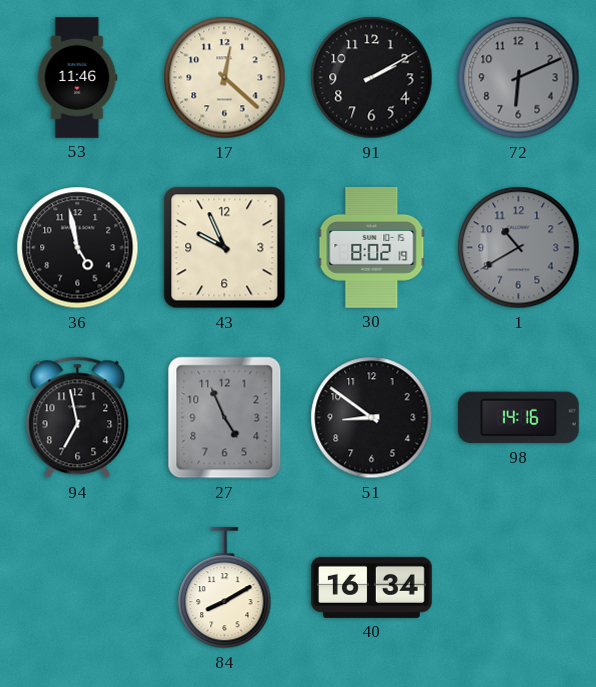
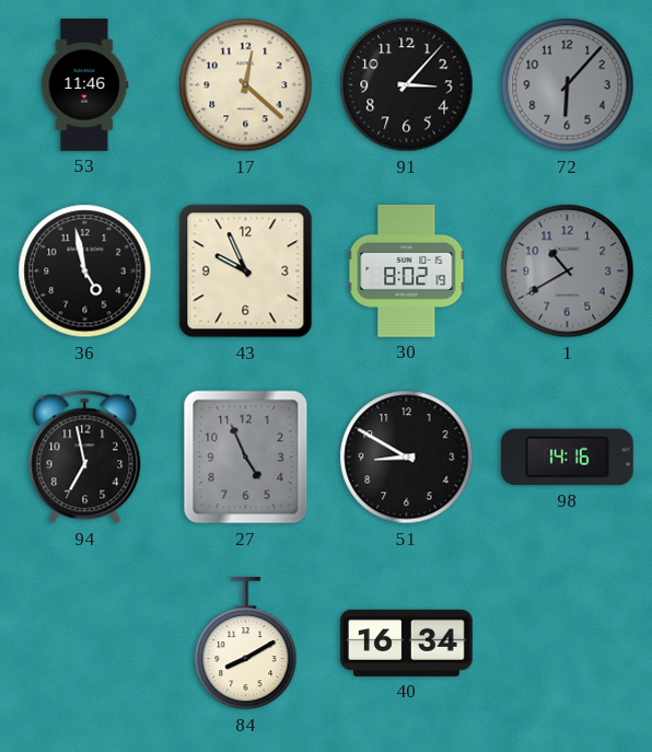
91: 2:10 -> 3:07 (407, 85)
72: 6:11 -> 6:07 (568, 85)
51: 8:51 -> 8:50 (407, 458)
